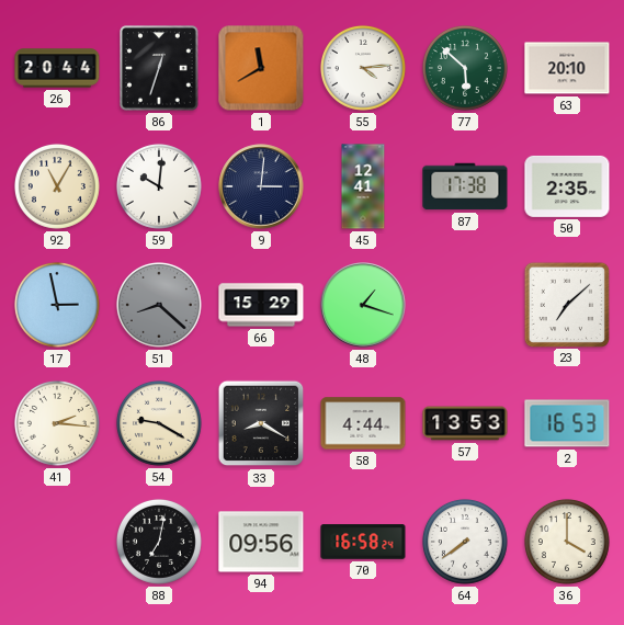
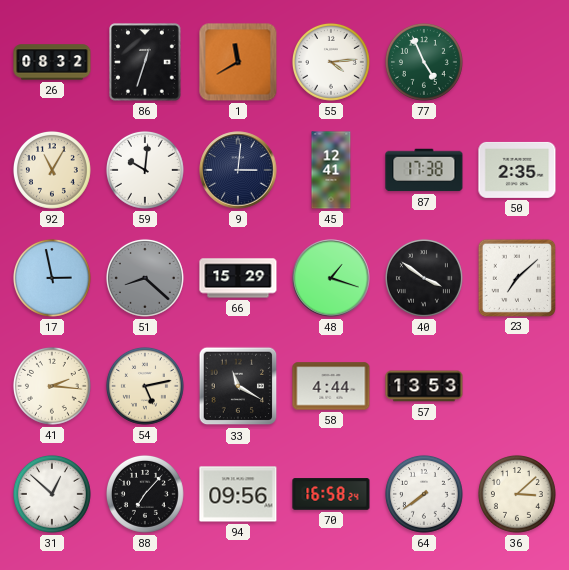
26: 20:44 -> 08:32 (52, 62)
77: 5:52 -> 4:56 (424, 62)
63: 20:10 -> none (567, 68)
40: none -> 3:51 (424, 278)
54: 9:20 -> 5:13 (145, 386)
33: 8:20 -> 11:20 (238, 386)
2: 16:53 -> none (567, 423)
31: none -> 12:52 (52, 494)
88: 7:02 -> 7:07 (145, 494)
36: 4:00 -> 3:08 (517, 494)
